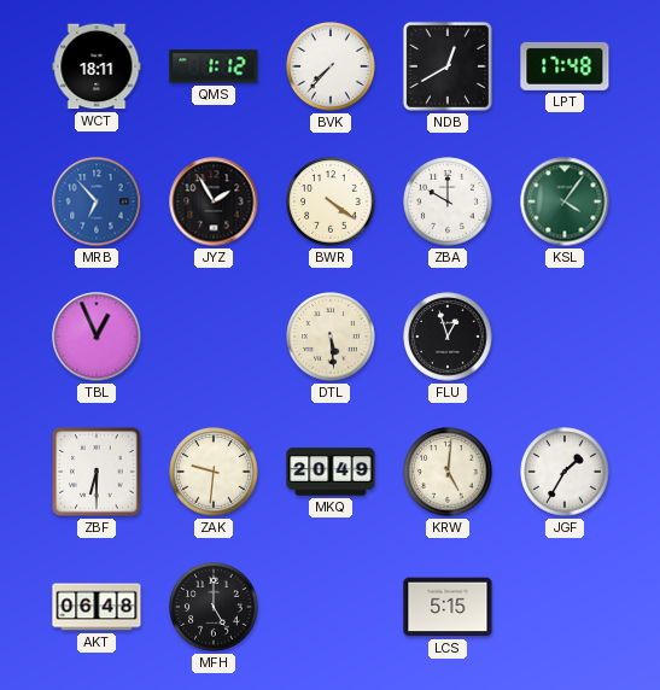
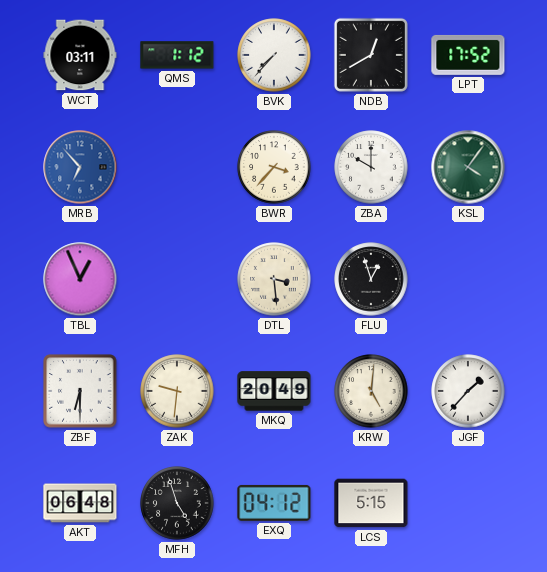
WCT: 18:11 -> 03:11 (80, 55)
LPT: 17:48 -> 17:52 (468, 55)
JYZ: 1:55 -> none (214, 201)
BWR: 4:21 -> 3:37 (274, 167)
DTL: 5:29 -> 3:29 (274, 279)
JGF: 1:35 -> 1:37 (468, 391)
MFH: 5:00 -> 4:57 (177, 503)
EXQ: none -> 04:12 (274, 503)
